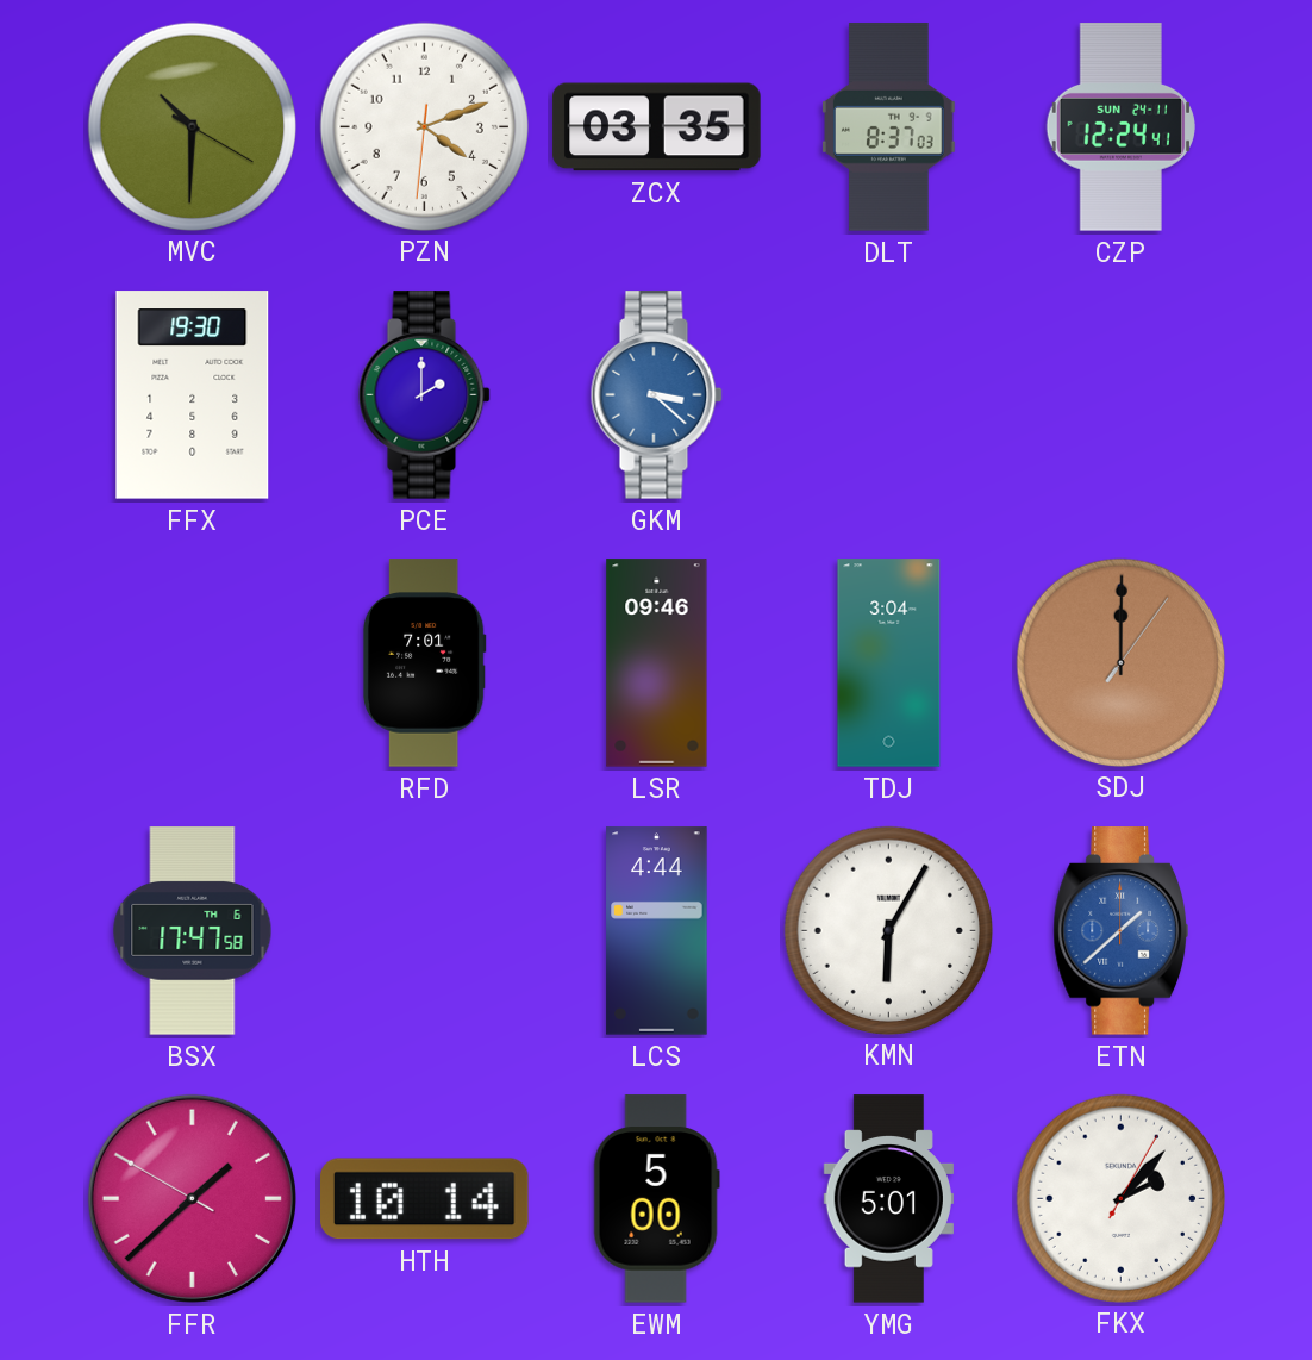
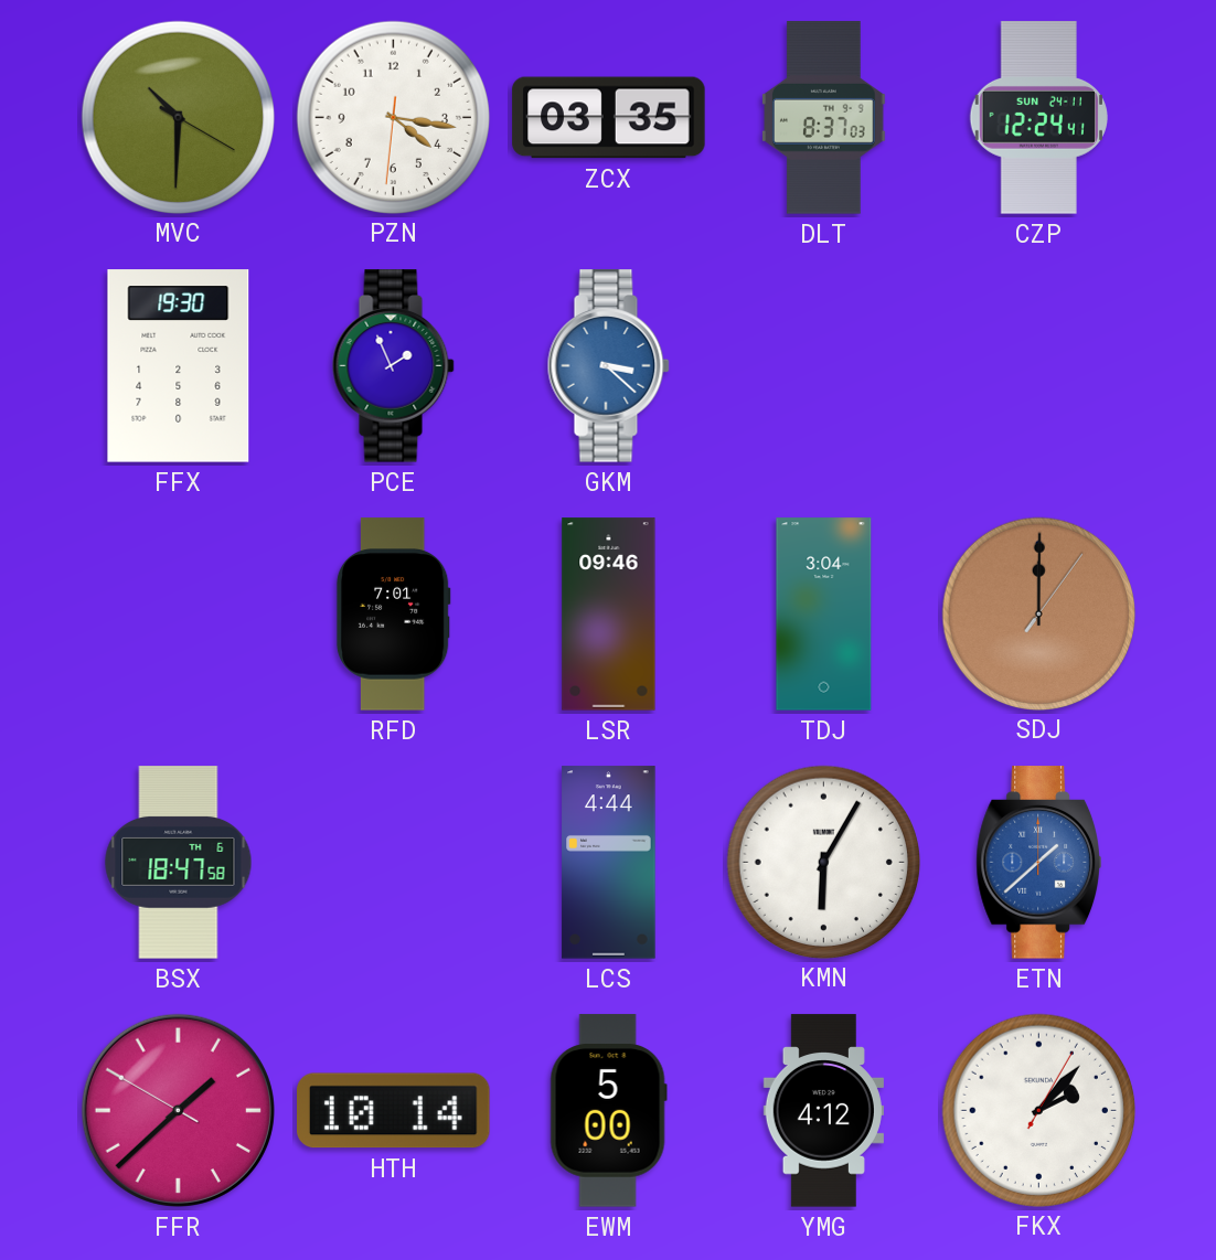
PZN: 4:11 -> 4:16 (393, 117)
PCE: 2:00 -> 1:56 (393, 366)
BSX: 17:47 -> 18:47 (179, 863)
YMG: 5:01 -> 4:12 (823, 1111)
